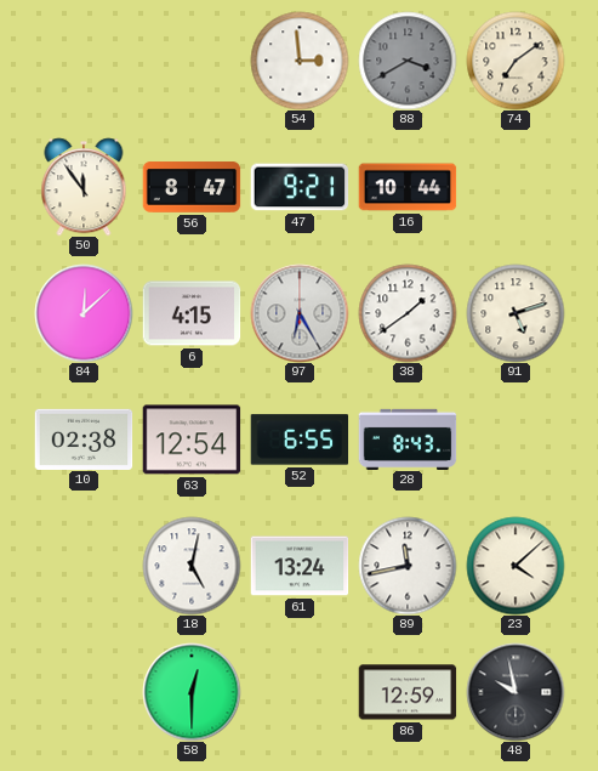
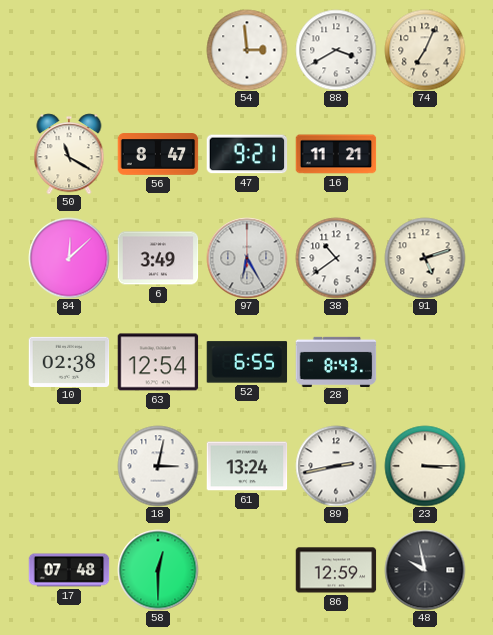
88 dial: grey -> white (336, 50)
74: 7:09 -> 7:04 (425, 50)
50: 11:54 -> 11:20 (69, 154)
16: 10:44 -> 11:21 (336, 154)
6: 4:15 -> 3:49 (158, 258)
38: 1:39 -> 10:39 (336, 258)
18: 5:02 -> 3:02 (158, 466)
89: 11:43 -> 2:43 (336, 466)
23: 4:08 -> 3:15 (425, 466)
17: none -> 07:48 (69, 570)
